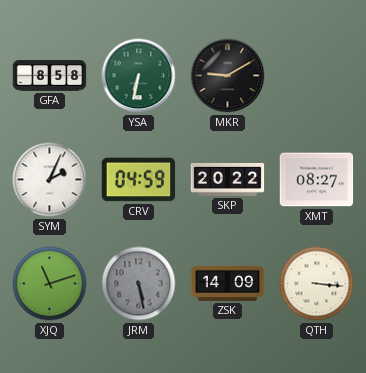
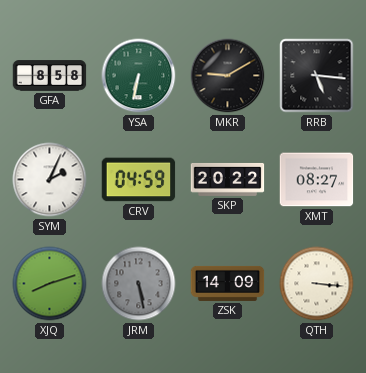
RRB: none -> 5:16 (317, 76)
XJQ: 11:12 -> 8:12 (50, 284)
